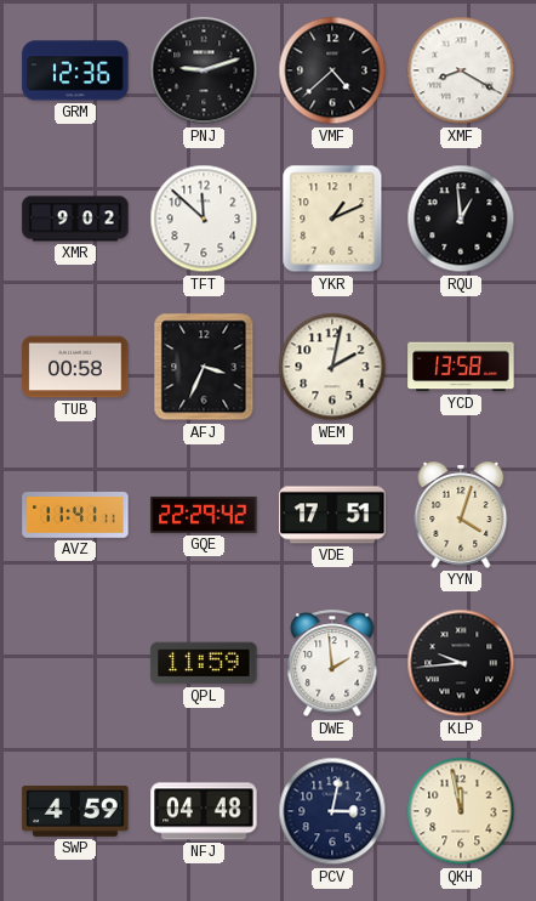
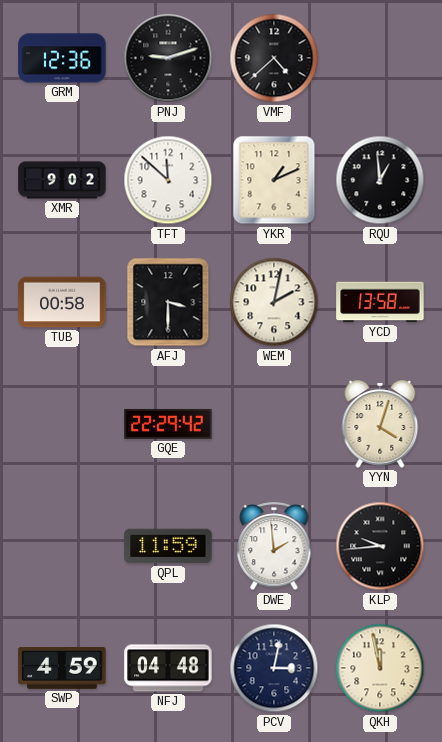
XMF: 8:20 -> none (461, 70)
AFJ: 3:34 -> 3:30 (168, 302)
AVZ: 11:41 -> none (75, 516)
VDE: 17:51 -> none (332, 515)
